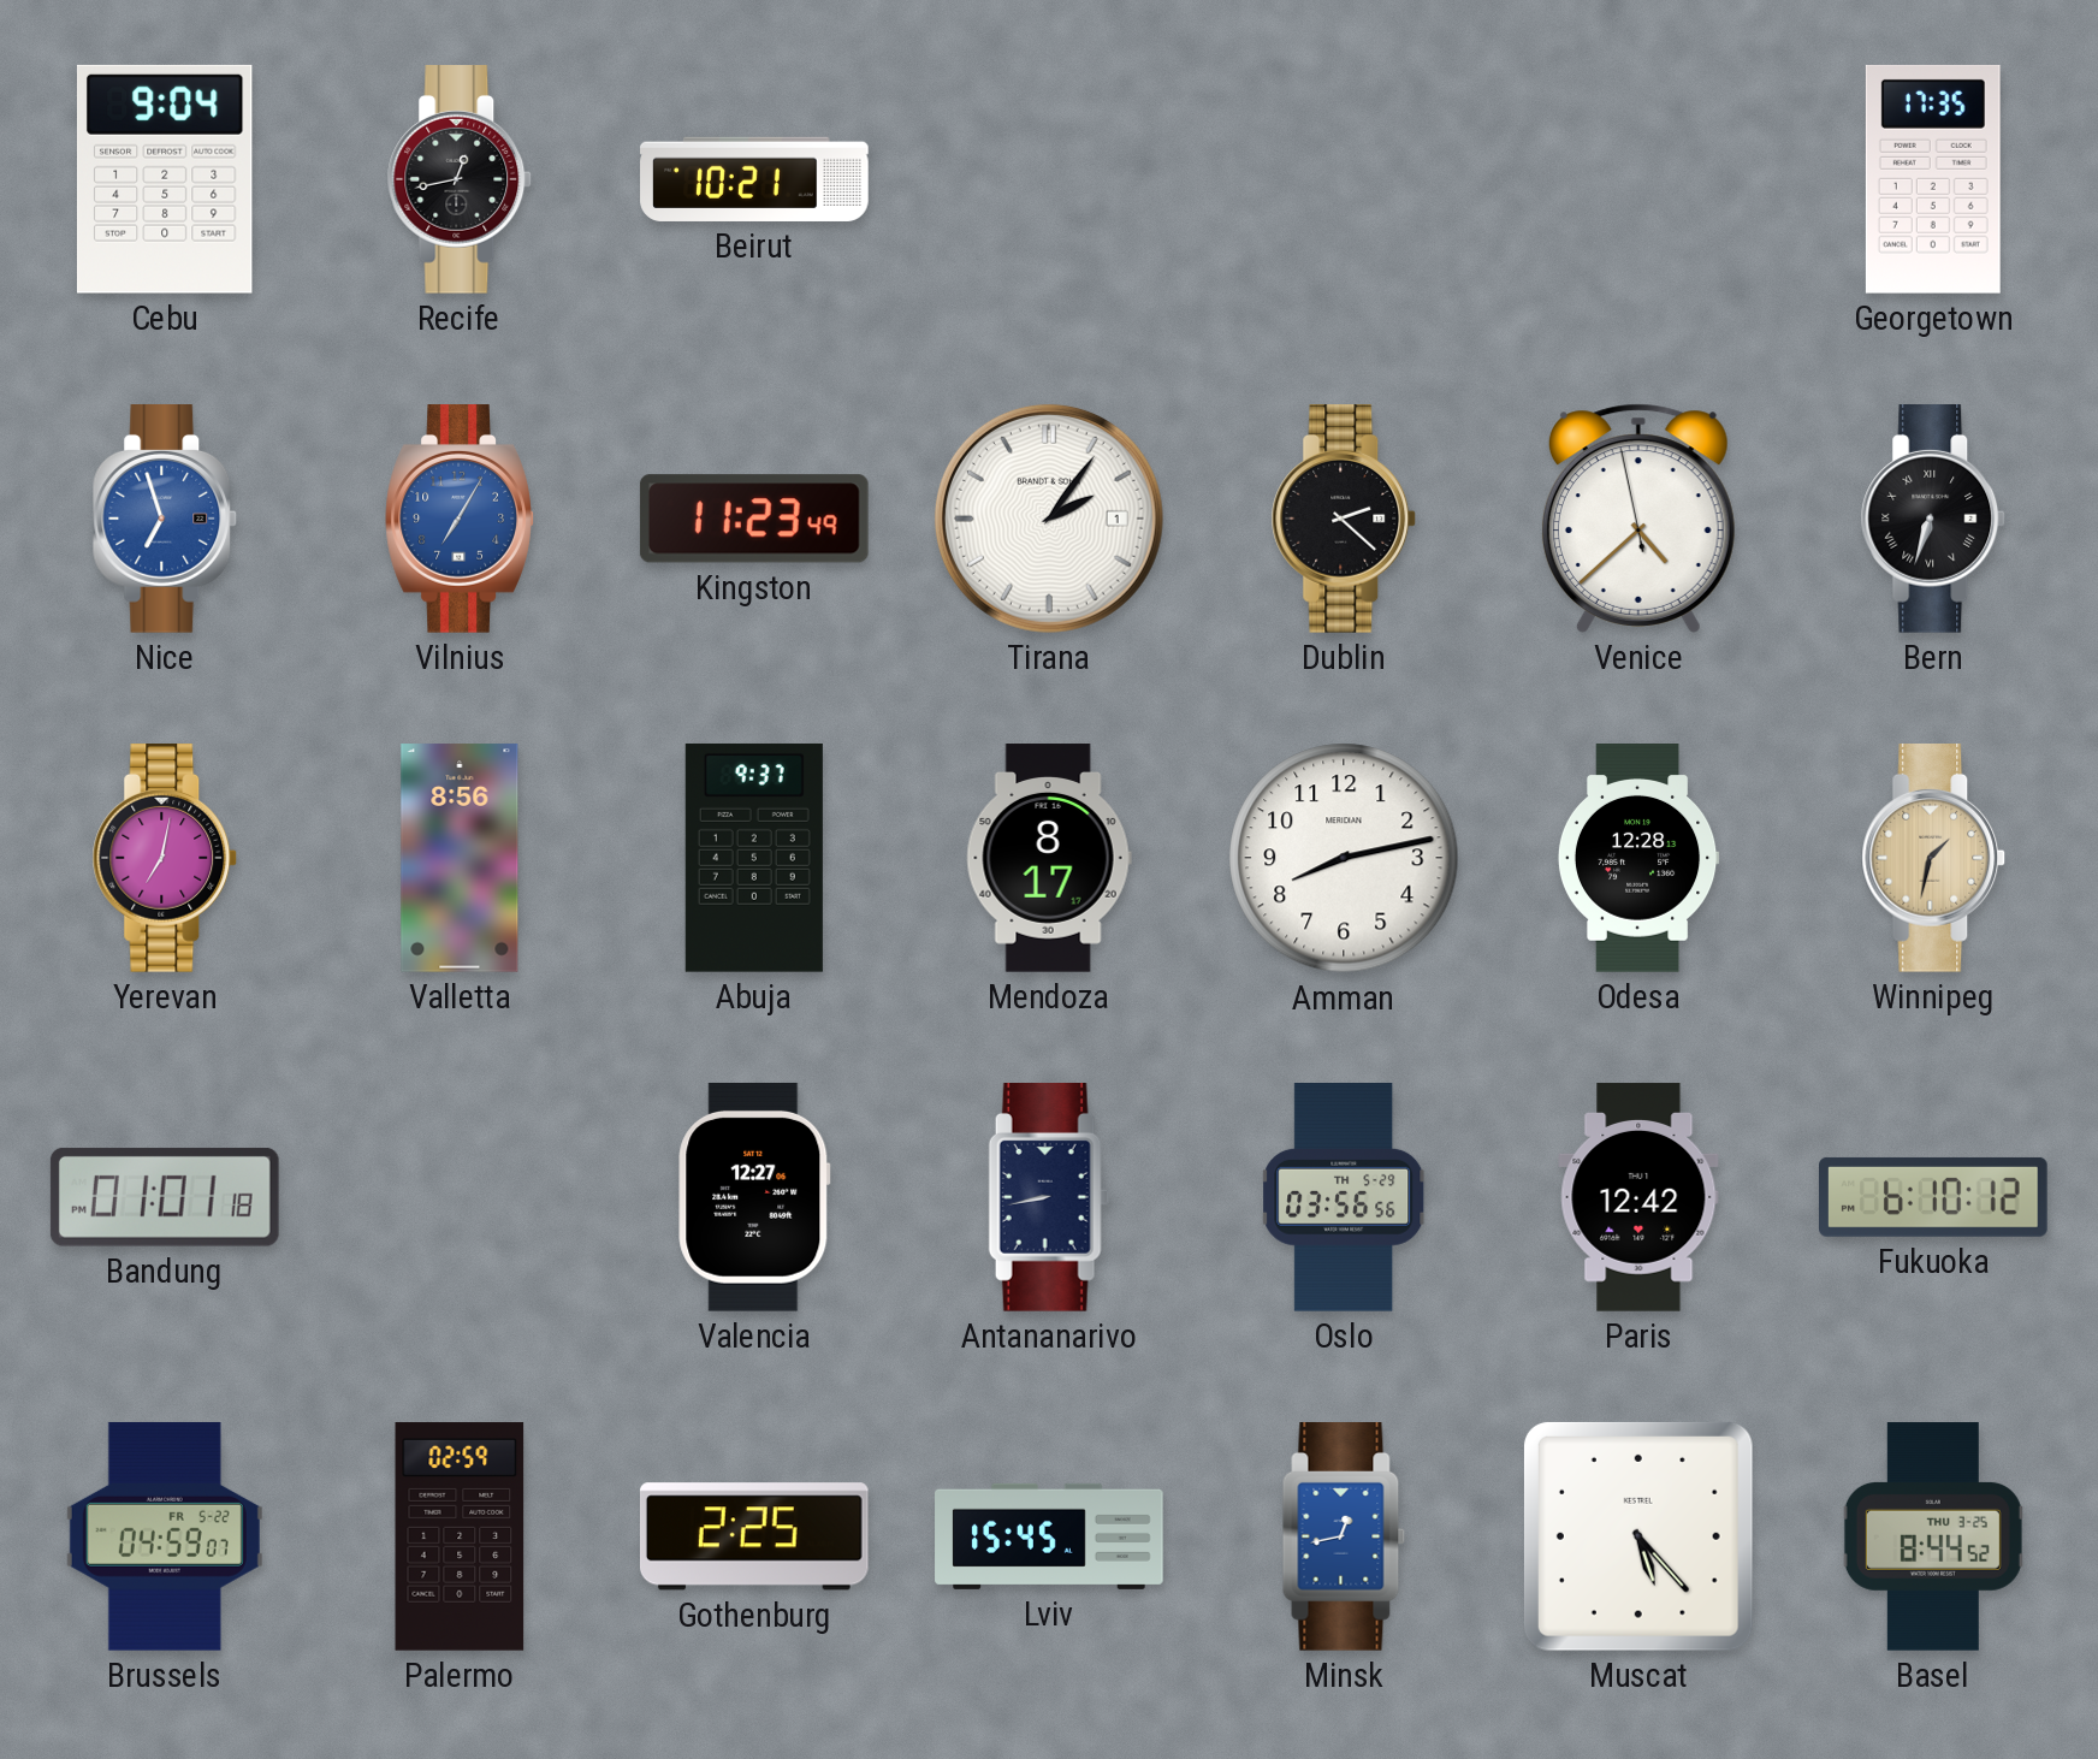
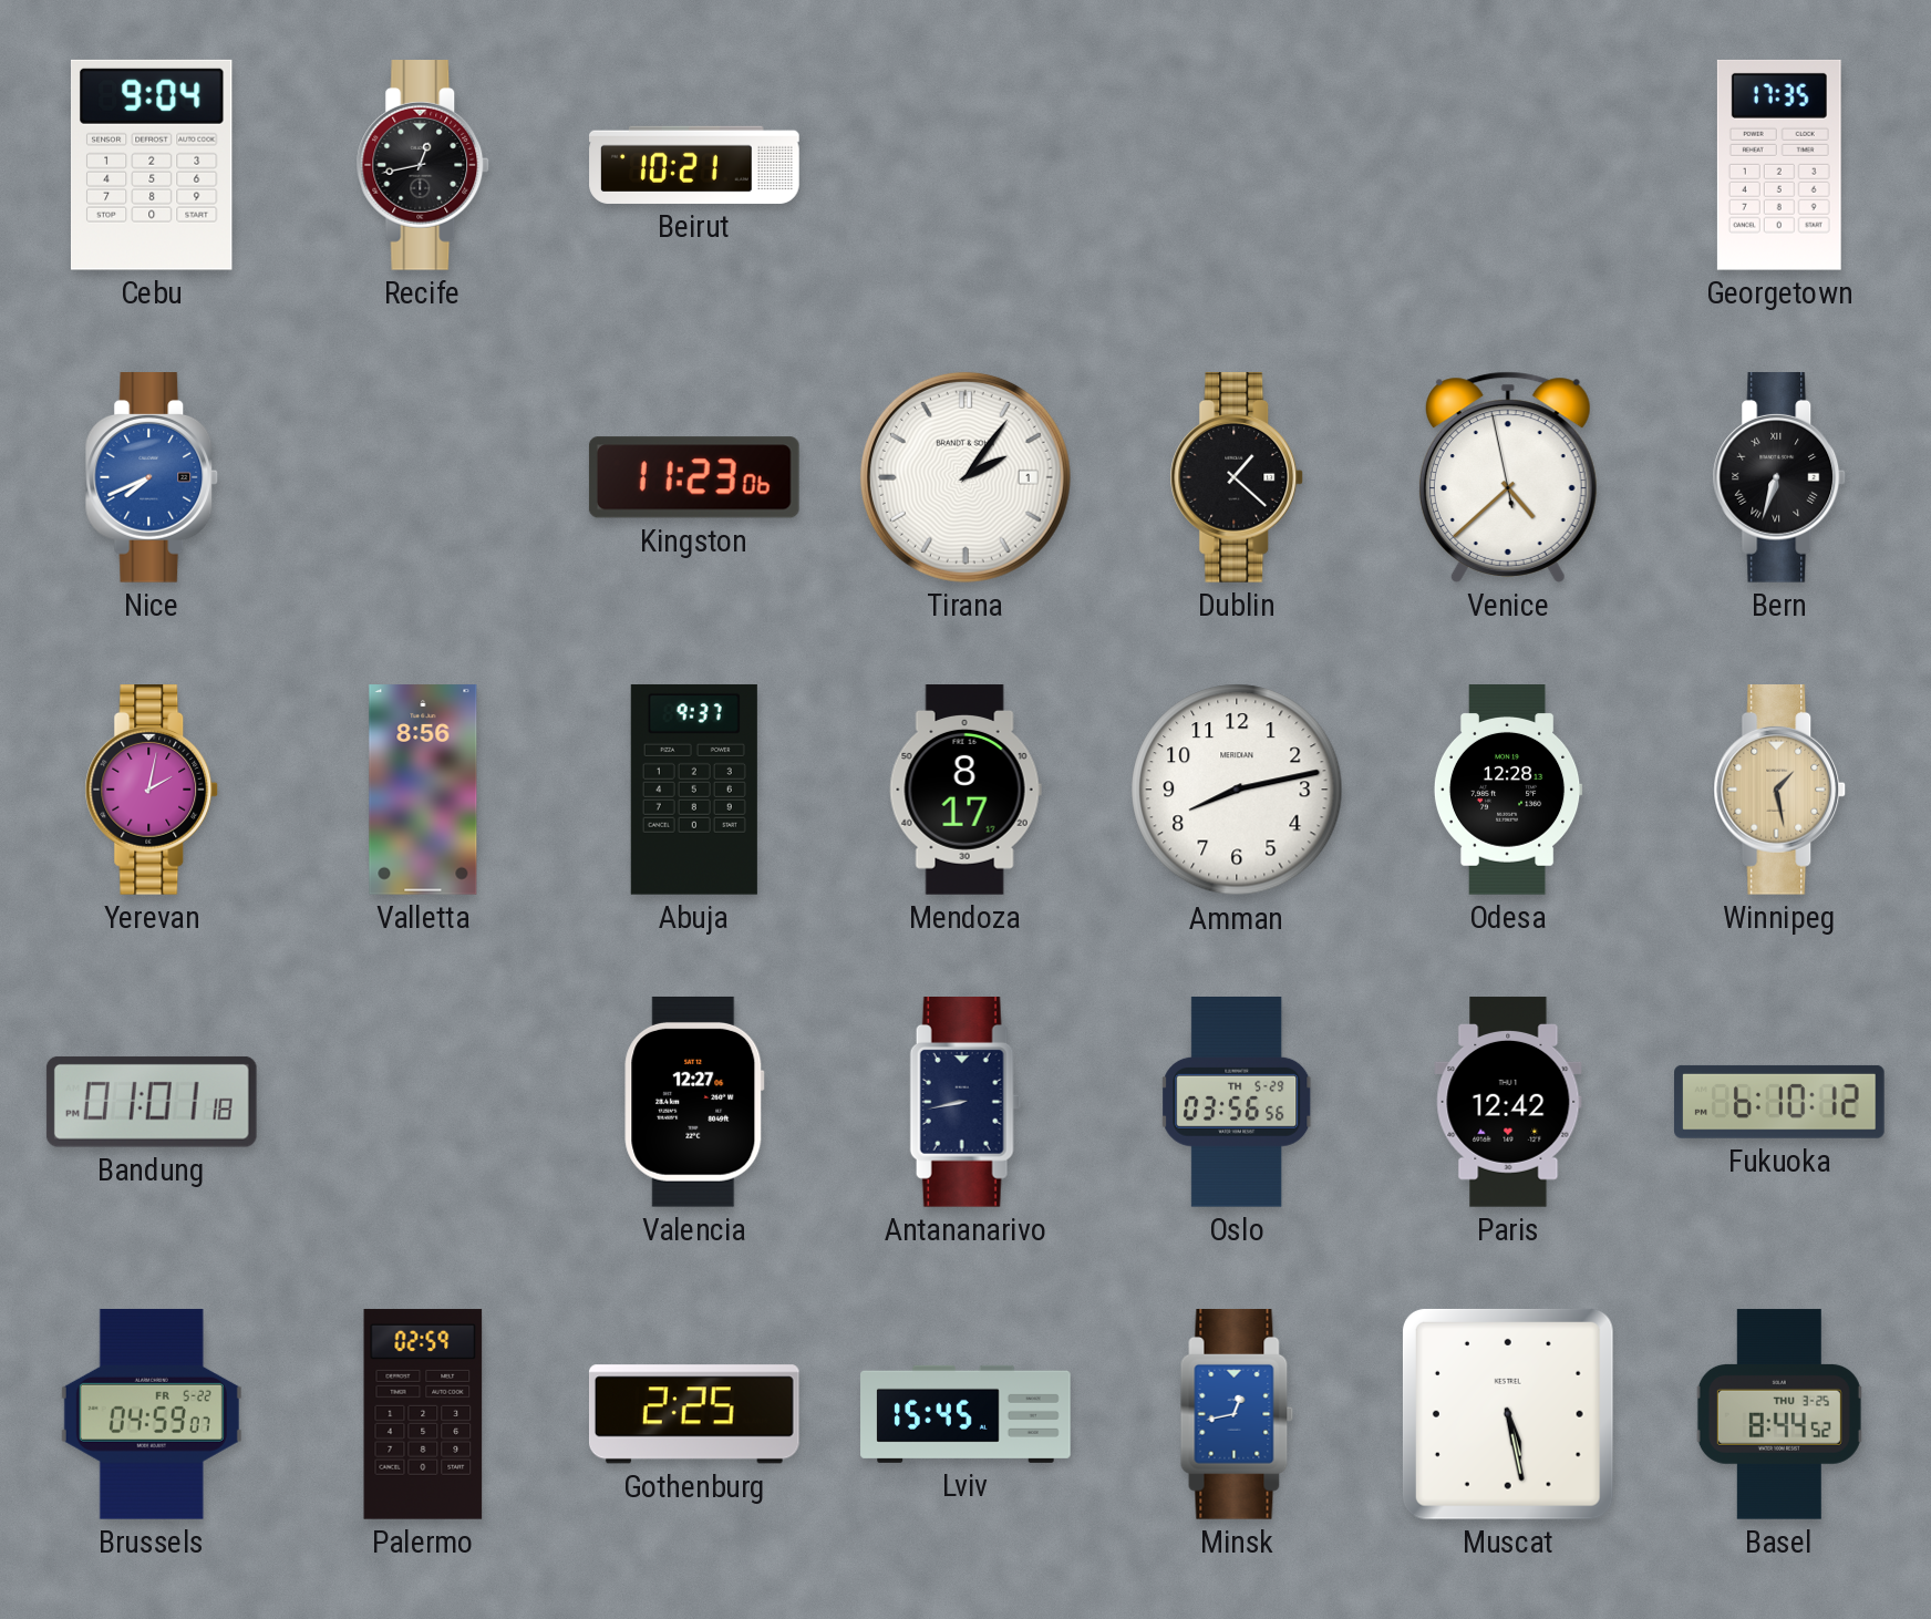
Nice: 6:57 -> 7:41 (152, 478)
Vilnius: 7:05 -> none (460, 520)
Kingston: 11:23:49 -> 11:23:06 (694, 477)
Dublin: 2:22 -> 1:22 (1237, 478)
Yerevan: 7:02 -> 2:02 (152, 791)
Winnipeg: 1:32 -> 1:28 (1779, 791)
Muscat: 5:23 -> 5:28 (1508, 1414)
